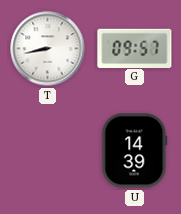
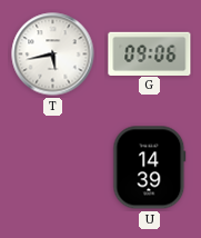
T: 8:43 -> 5:43 (53, 54)
G: 09:57 -> 09:06 (150, 53)
